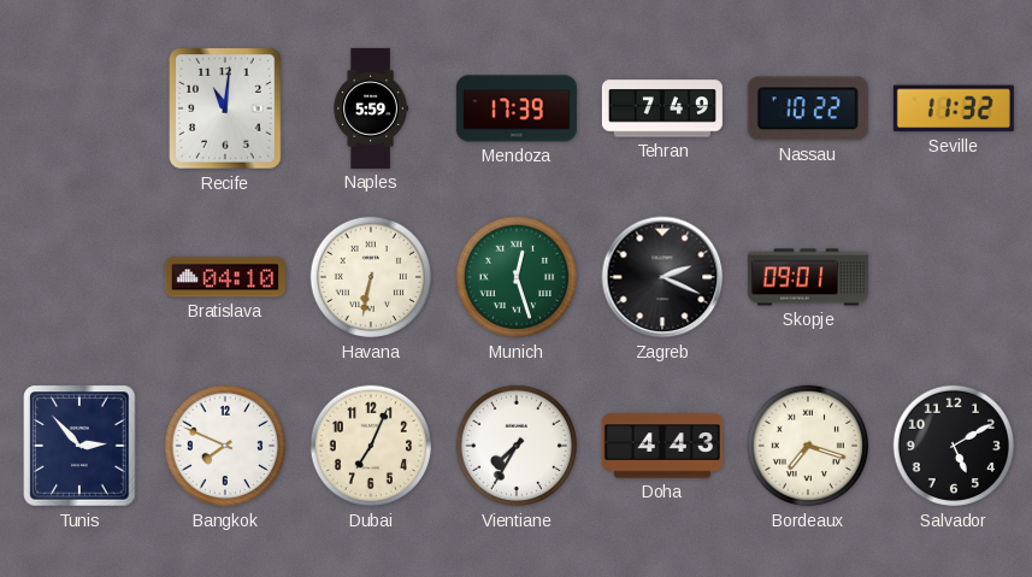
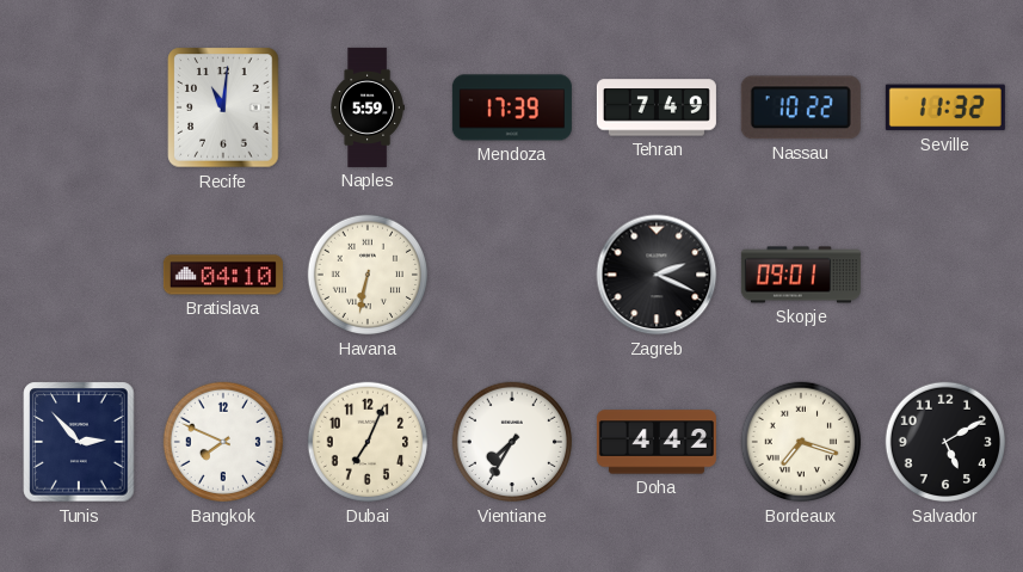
Munich: 12:27 -> none (517, 277)
Doha: 4:43 -> 4:42 (657, 442)
